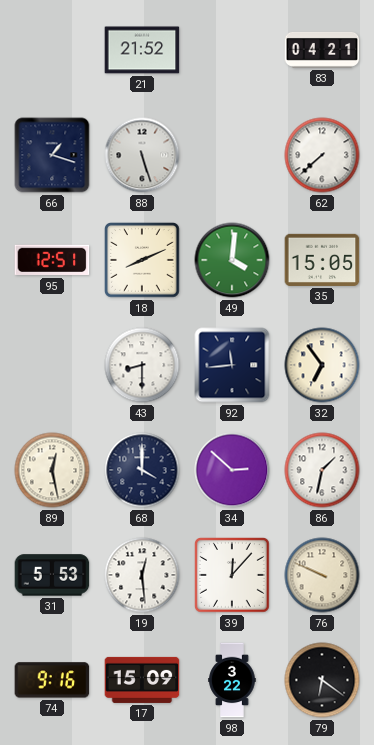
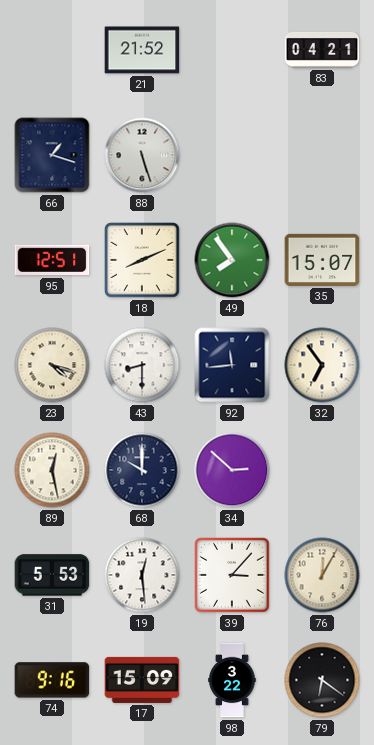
62: 7:38 -> none (322, 155)
49: 4:01 -> 7:54 (232, 260)
35: 15:05 -> 15:07 (322, 260)
23: none -> 4:18 (52, 365)
68: 4:00 -> 10:00 (142, 470)
86: 1:32 -> none (322, 470)
39: 12:07 -> 3:07 (233, 576)
76: 9:49 -> 12:05 (322, 575)
